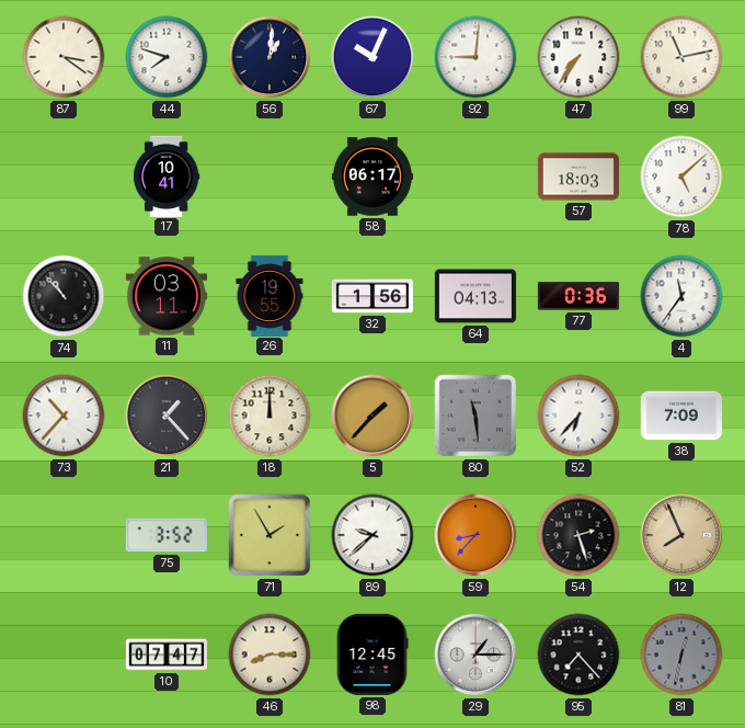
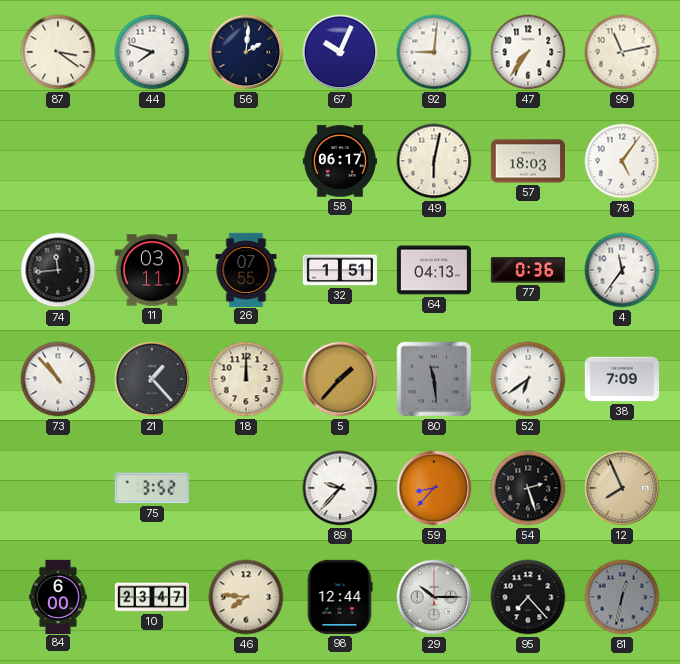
56: 1:01 -> 2:01 (246, 52)
17: 10:41 -> none (167, 175)
49: none -> 6:02 (434, 161)
78: 5:08 -> 5:06 (622, 161)
74: 10:53 -> 11:44 (58, 270)
26: 19:55 -> 07:55 (246, 269)
32: 1:56 -> 1:51 (339, 270)
73: 10:37 -> 10:53 (58, 379)
52: 6:37 -> 6:39 (528, 379)
71: 1:55 -> none (270, 535)
89: 9:38 -> 9:37 (340, 488)
84: none -> 6:00 (59, 596)
10: 07:47 -> 23:47 (151, 597)
46: 8:15 -> 7:46 (246, 597)
98: 12:45 -> 12:44 (340, 597)
29: 1:15 -> 10:15 (434, 597)
